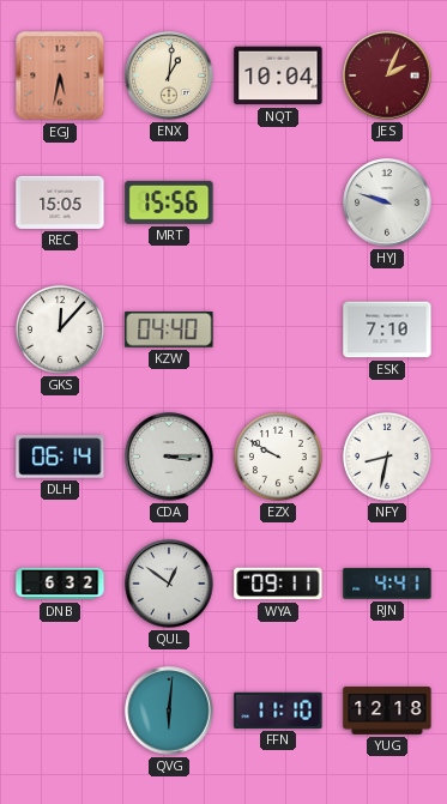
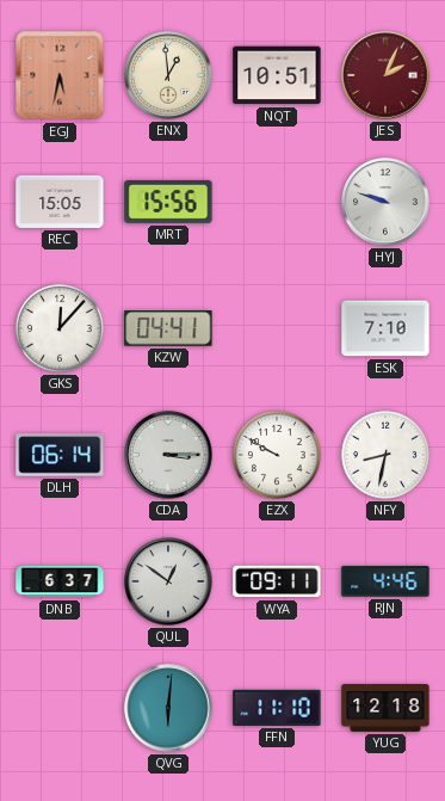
ENX: 1:01 -> 12:59 (168, 75)
NQT: 10:04 -> 10:51 (277, 75)
KZW: 04:40 -> 04:41 (168, 328)
DNB: 6:32 -> 6:37 (60, 581)
RJN: 4:41 -> 4:46 (385, 581)
